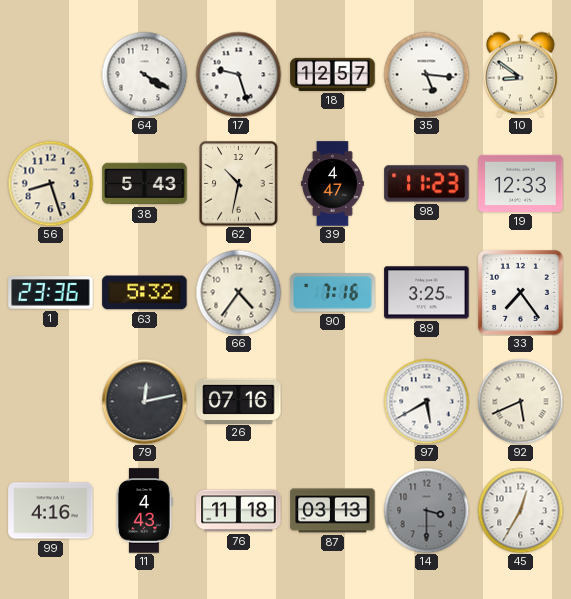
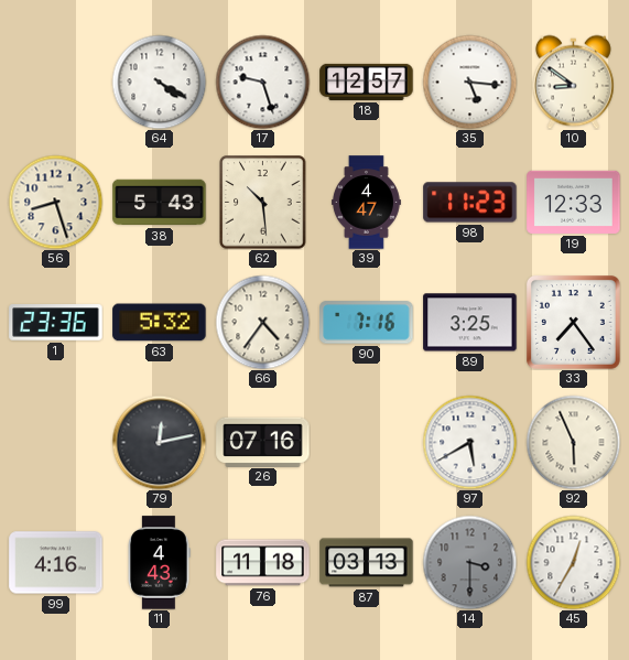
62: 10:32 -> 10:29 (263, 203)
92: 5:41 -> 5:56 (573, 442)
